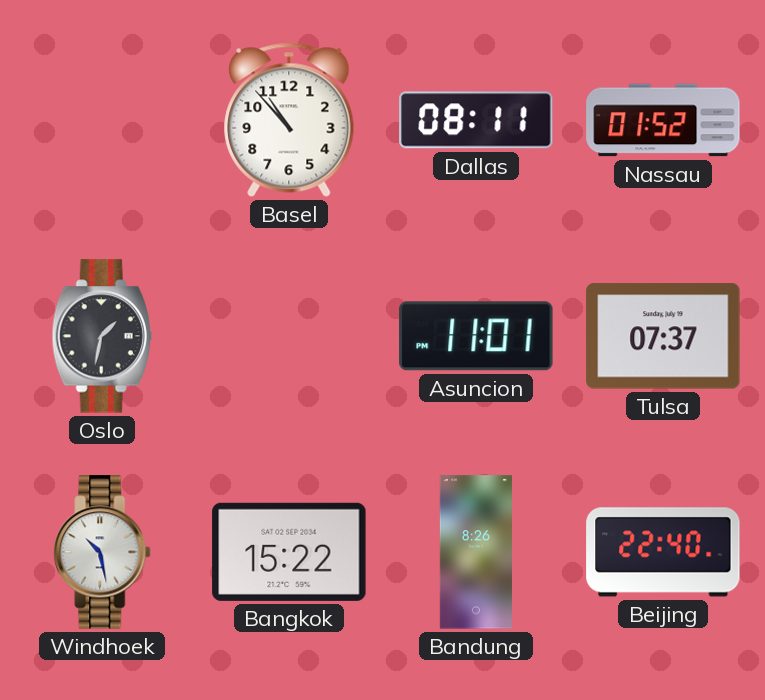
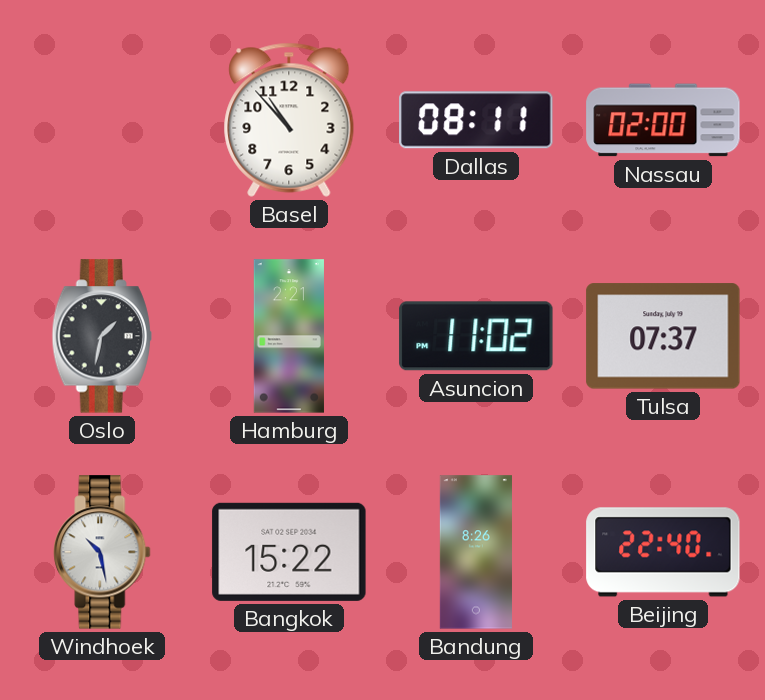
Nassau: 01:52 -> 02:00 (663, 120)
Hamburg: none -> 2:21 (289, 336)
Asuncion: 11:01 -> 11:02 (476, 336)
